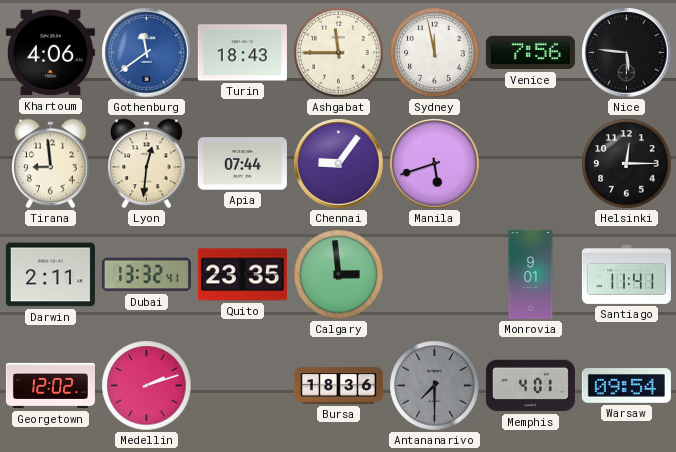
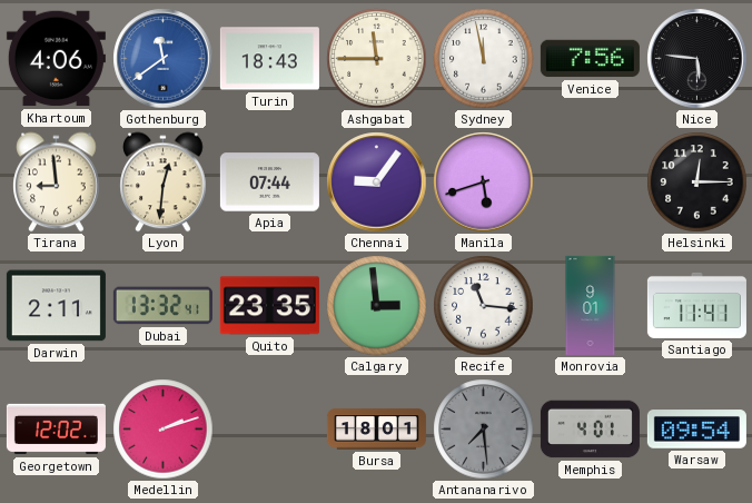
Recife: none -> 11:16 (484, 306)
Bursa: 18:36 -> 18:01 (376, 430)
Antananarivo: 7:30 -> 7:29 (484, 430)
